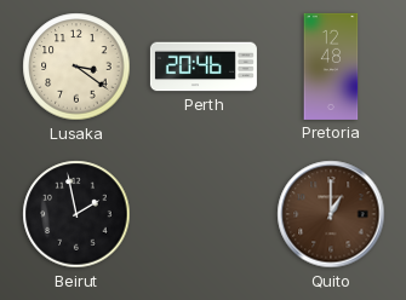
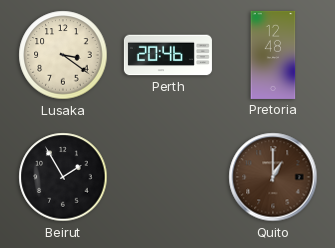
Beirut: 1:58 -> 1:55 (63, 177)
